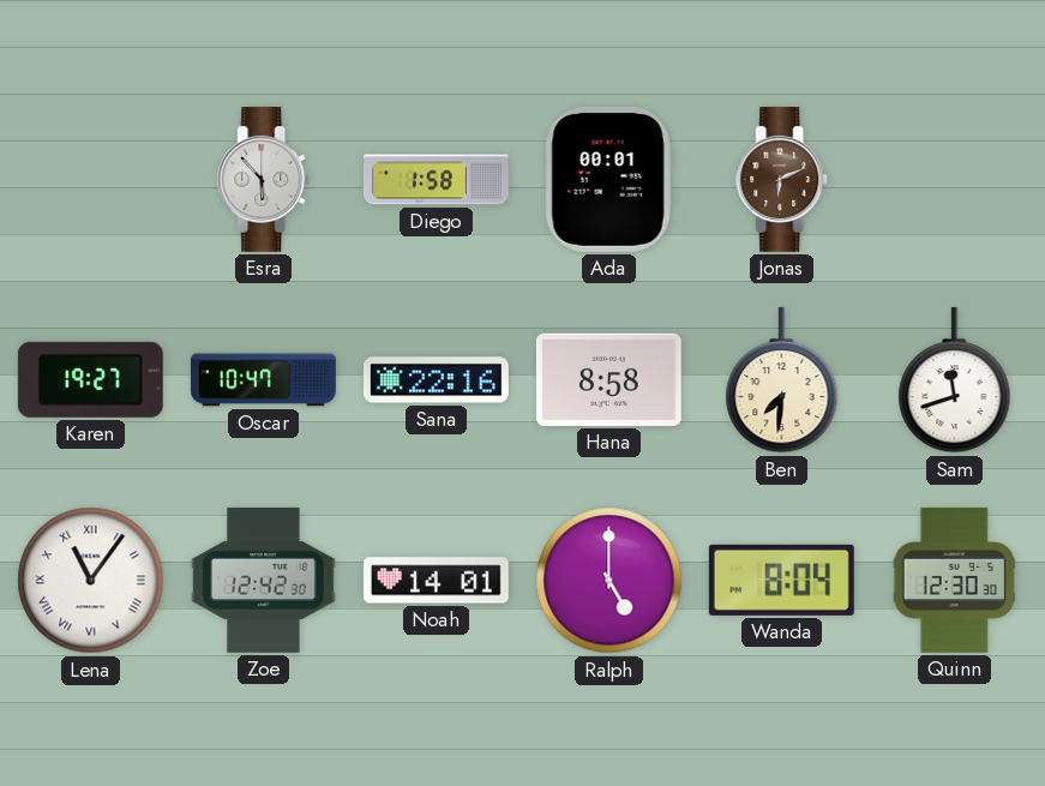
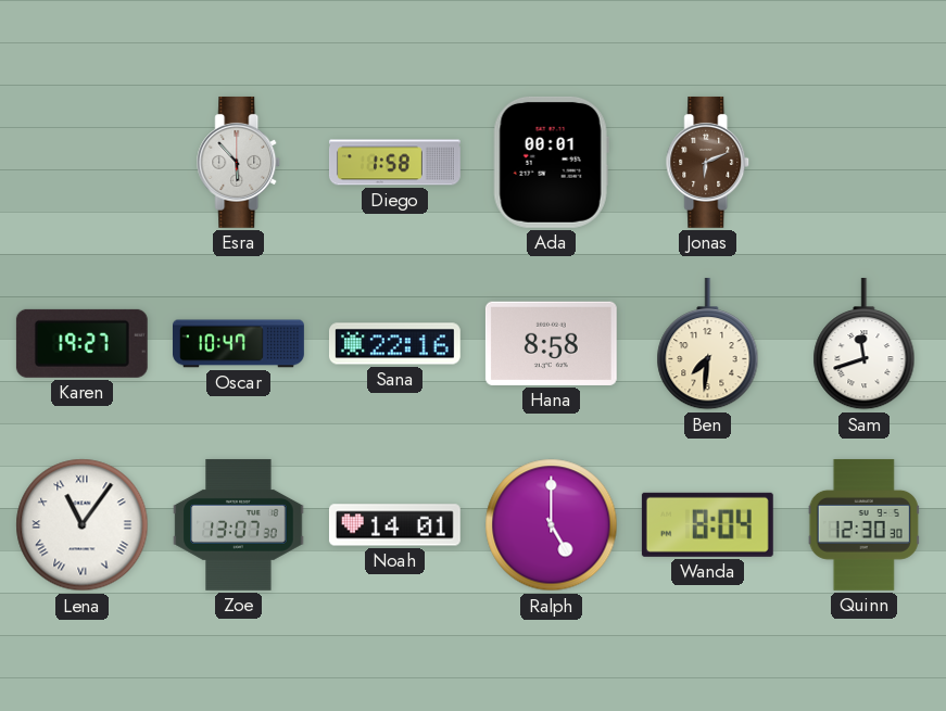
Zoe: 12:42 -> 13:07 (239, 524)
